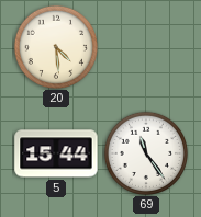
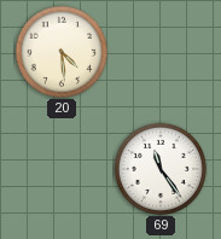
5: 15:44 -> none (56, 153)
